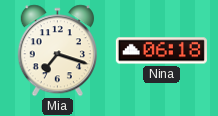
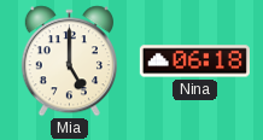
Mia: 7:18 -> 5:00 (69, 62)
